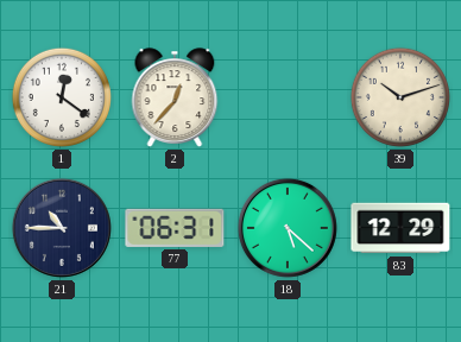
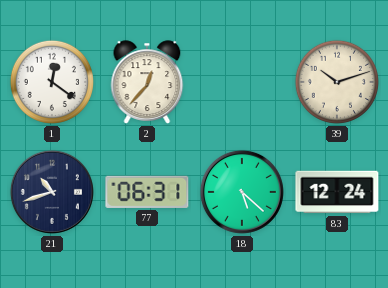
21: 10:45 -> 10:42 (52, 192)
83: 12:29 -> 12:24 (337, 192)
